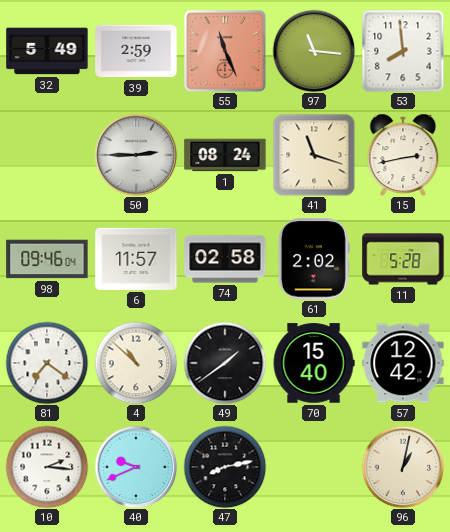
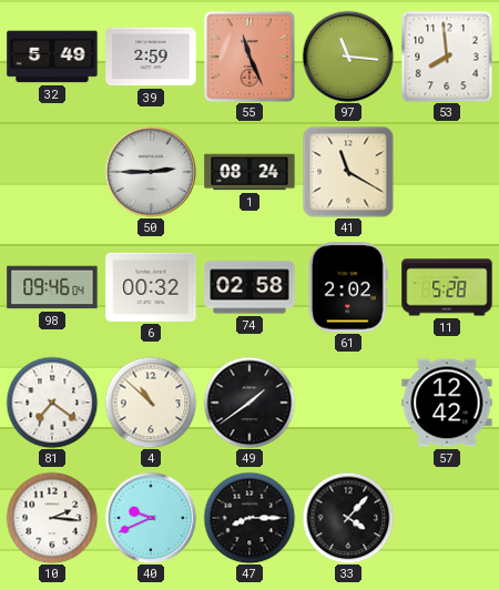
41: 11:18 -> 11:20 (348, 172)
15: 2:43 -> none (403, 155)
6: 11:57 -> 00:32 (151, 287)
70: 15:40 -> none (314, 363)
47: 8:13 -> 8:15 (249, 518)
33: none -> 4:07 (348, 518)
96: 1:02 -> none (403, 467)
